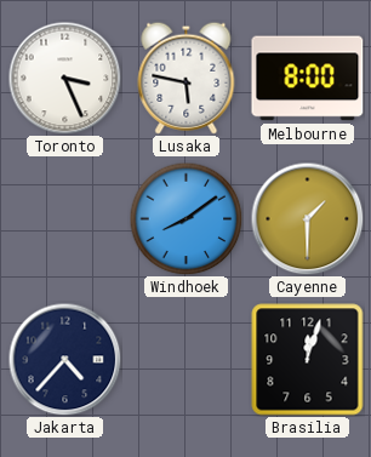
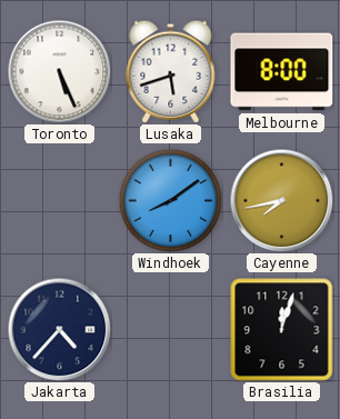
Toronto: 3:26 -> 5:26 (59, 71)
Lusaka: 5:47 -> 5:42 (171, 71)
Cayenne: 1:30 -> 7:43 (281, 200)
